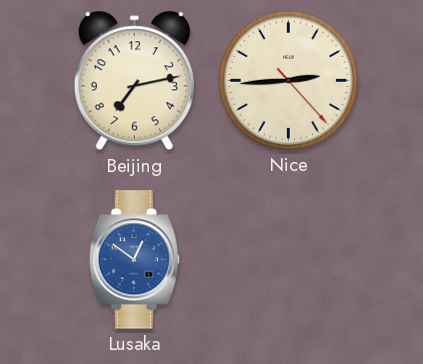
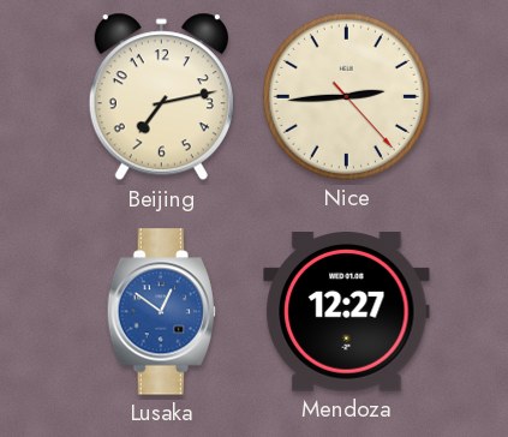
Mendoza: none -> 12:27 (347, 312)
